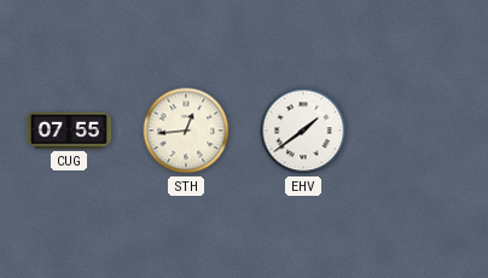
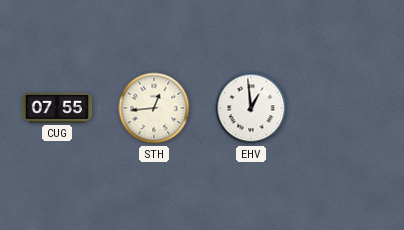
EHV: 1:39 -> 12:59 (251, 108)
